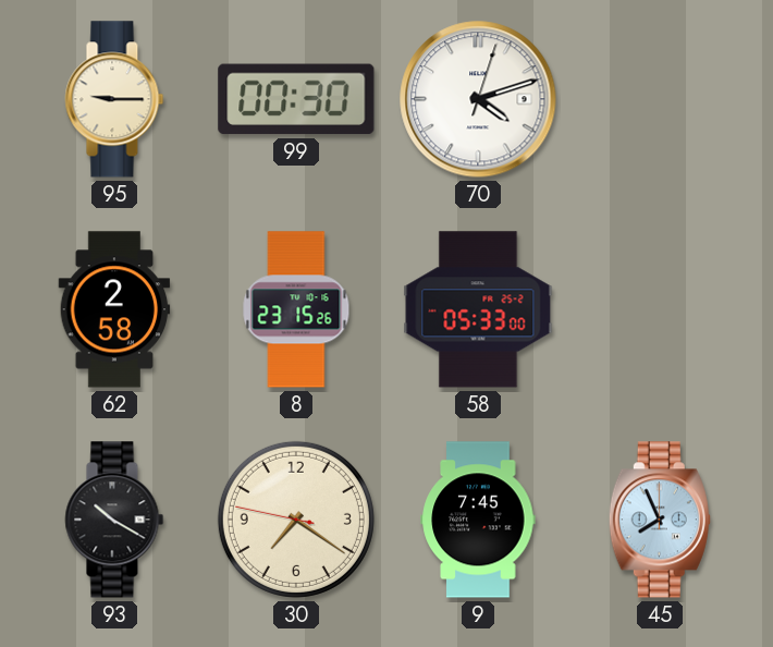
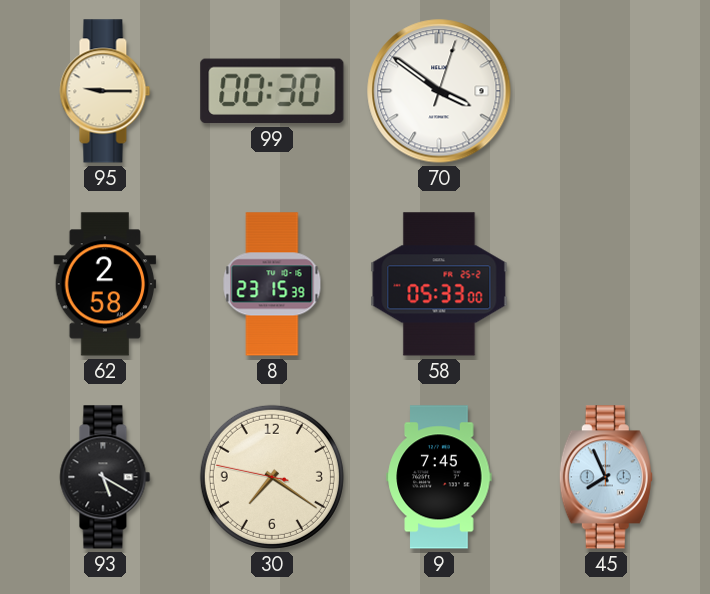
70: 4:12 -> 3:51 (439, 91)
8: 23:15:26 -> 23:15:39 (272, 284)
93: 10:20 -> 5:20 (105, 477)
